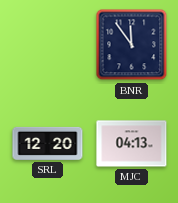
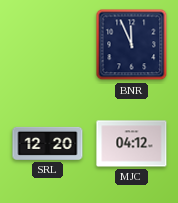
BNR: 11:54 -> 11:56 (132, 45)
MJC: 04:13 -> 04:12 (132, 144)
